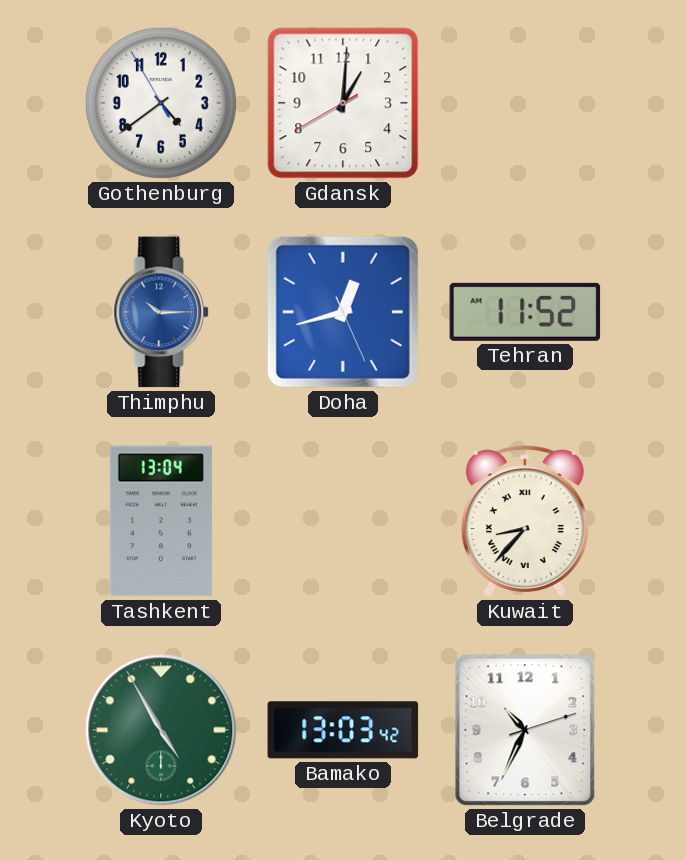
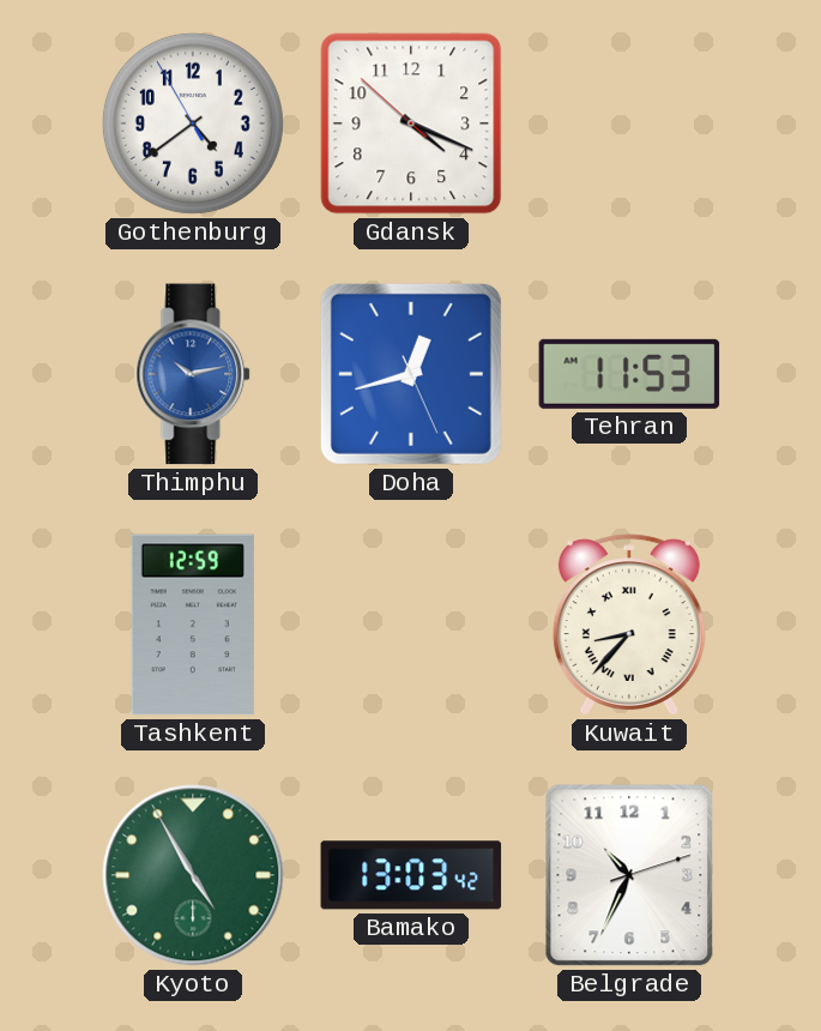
Gdansk: 1:00 -> 4:18 (411, 123)
Thimphu: 10:15 -> 10:13 (194, 374)
Tehran: 11:52 -> 11:53 (629, 374)
Tashkent: 13:04 -> 12:59 (193, 625)
